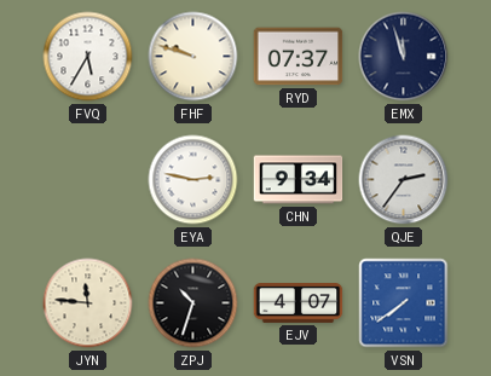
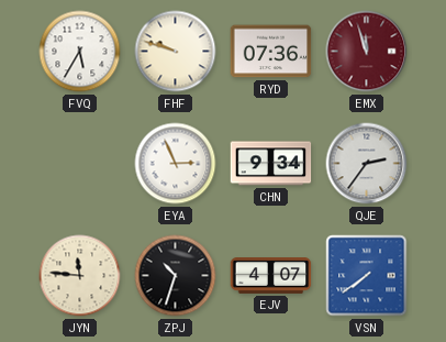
RYD: 07:37 -> 07:36 (271, 52)
EMX dial: navy -> burgundy (367, 52)
EYA: 2:47 -> 2:56 (176, 164)
